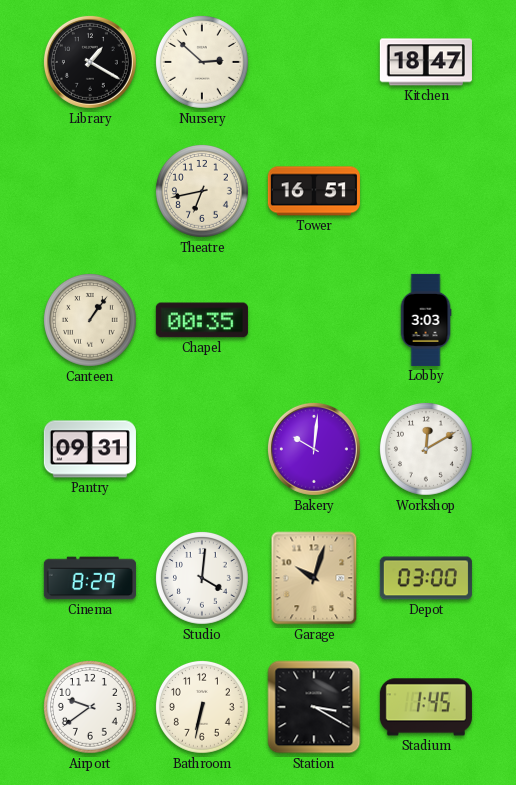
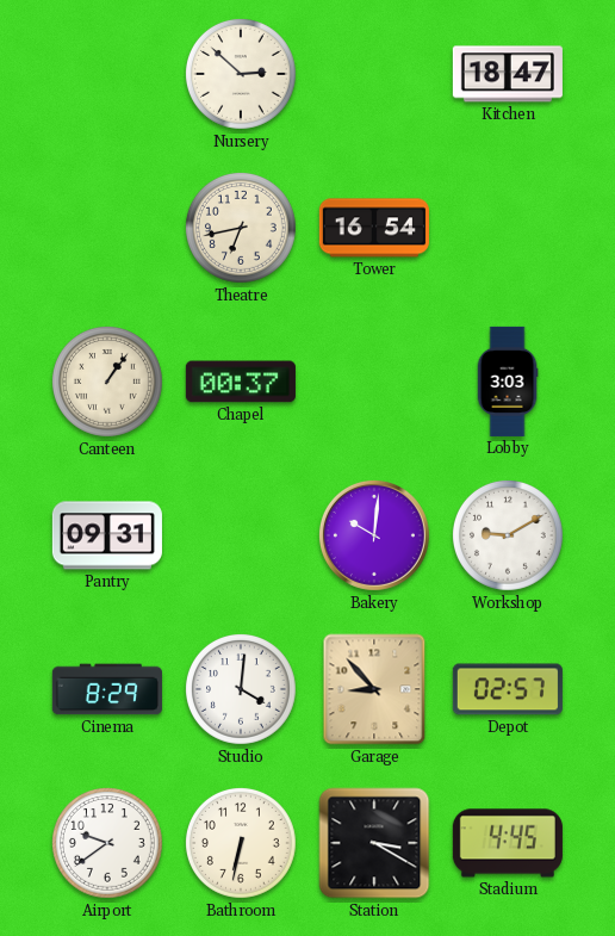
Library: 1:20 -> none (90, 62)
Tower: 16:51 -> 16:54 (374, 228)
Chapel: 00:35 -> 00:37 (241, 382)
Workshop: 12:10 -> 9:10 (508, 535)
Garage: 10:03 -> 8:53 (374, 689)
Depot: 03:00 -> 02:57 (508, 689)
Stadium: 1:45 -> 4:45 (508, 843)
